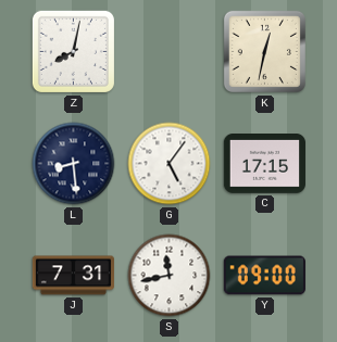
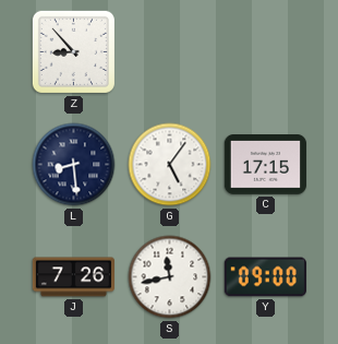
Z: 8:02 -> 8:53 (73, 51)
K: 12:32 -> none (264, 51)
J: 7:31 -> 7:26 (73, 277)
